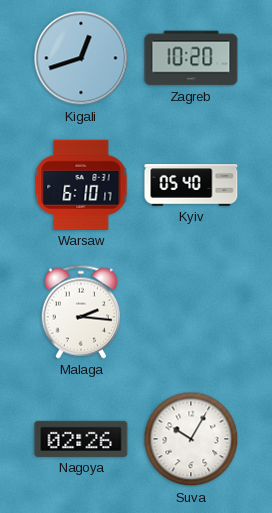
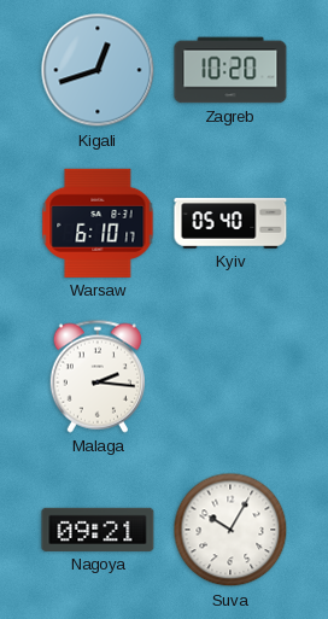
Nagoya: 02:26 -> 09:21 (98, 530)
